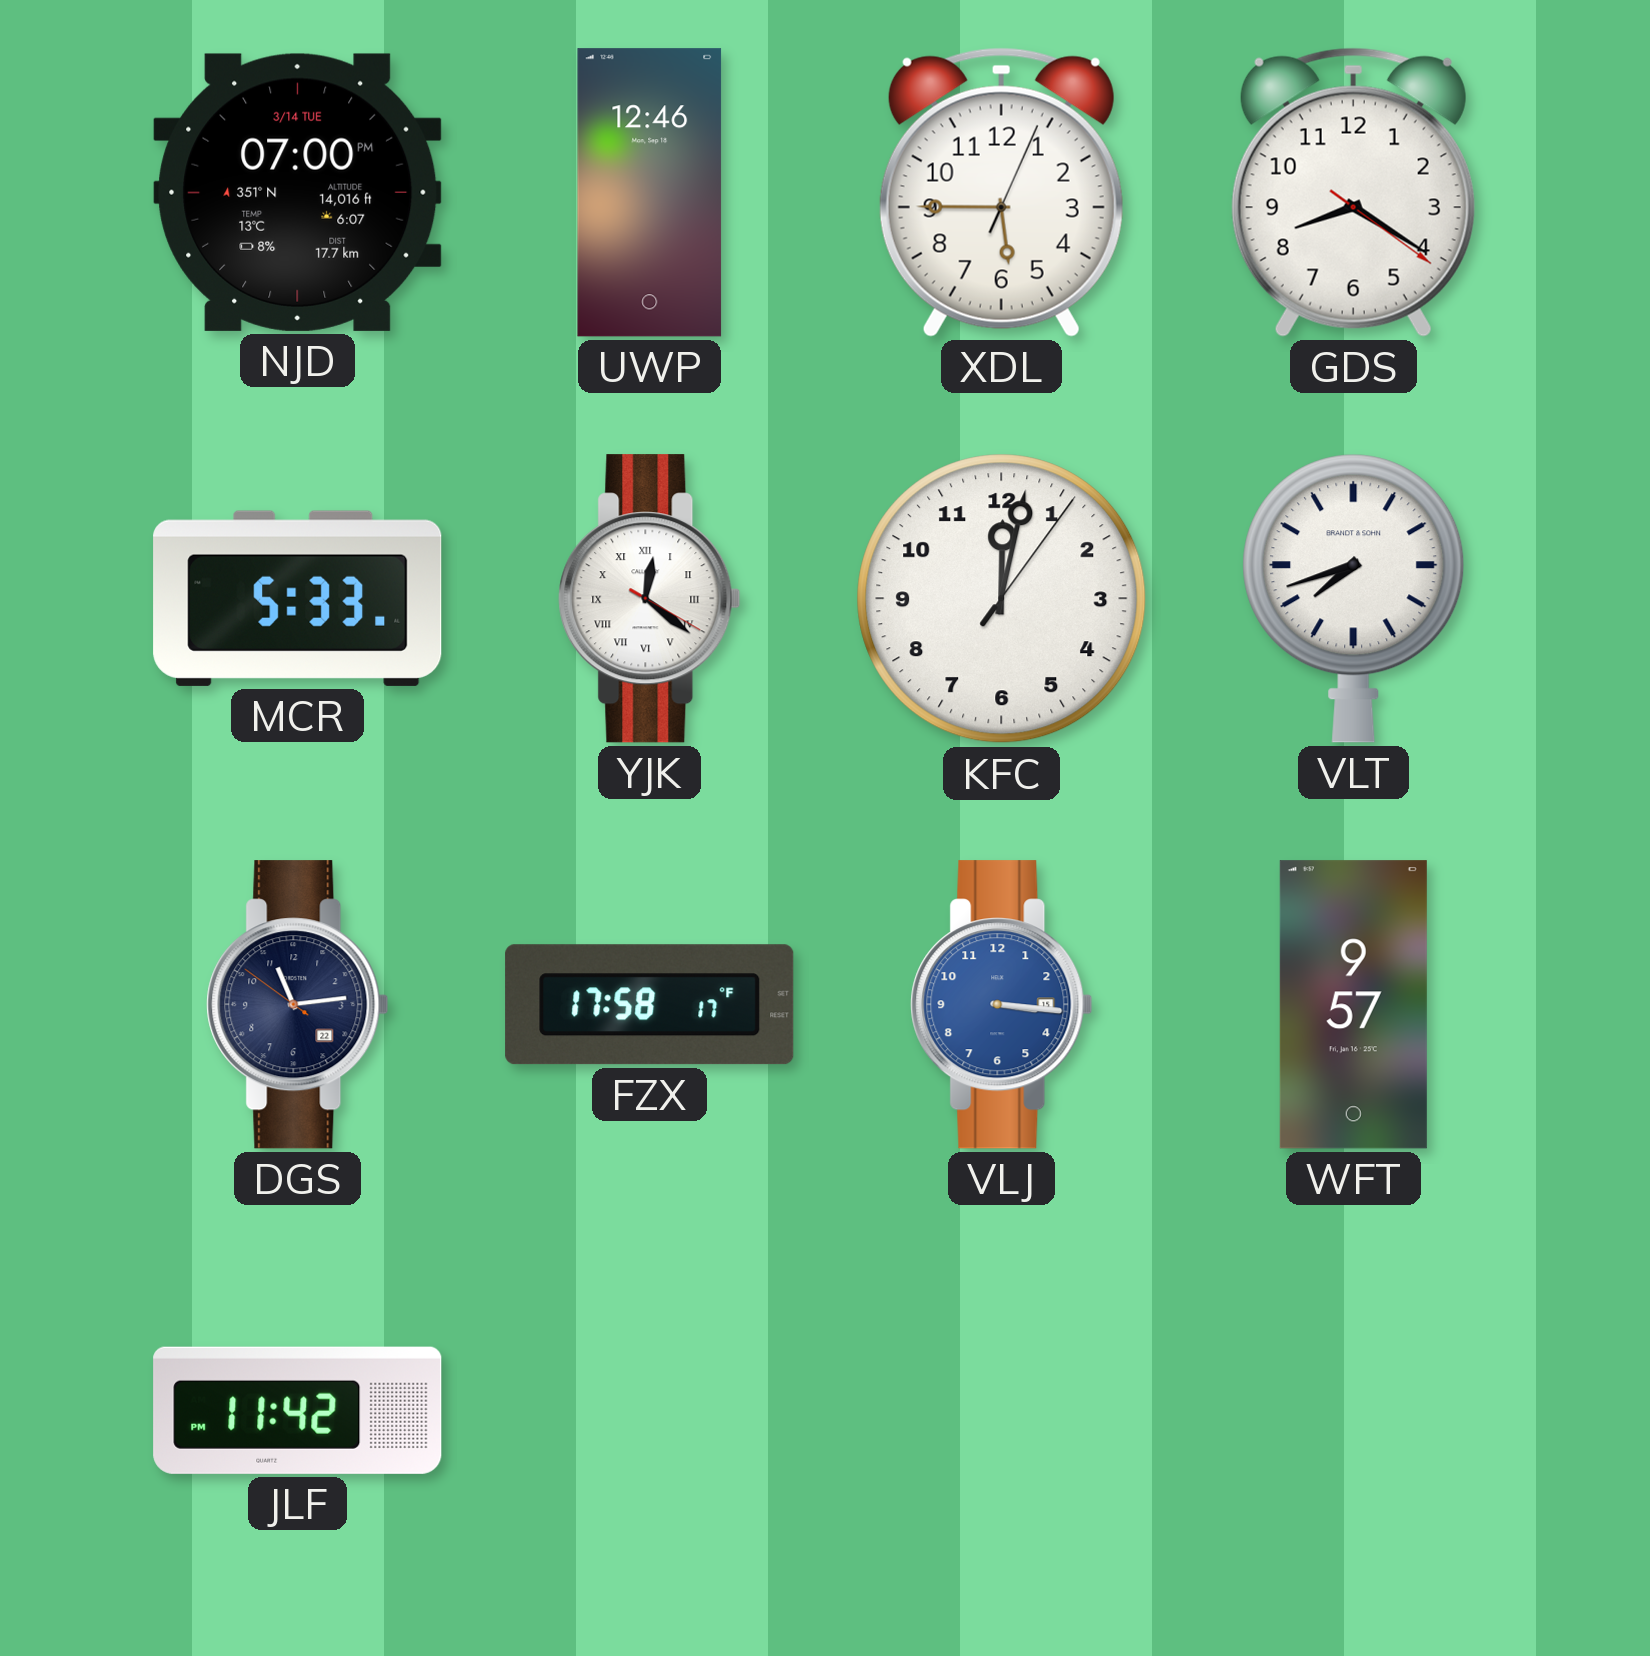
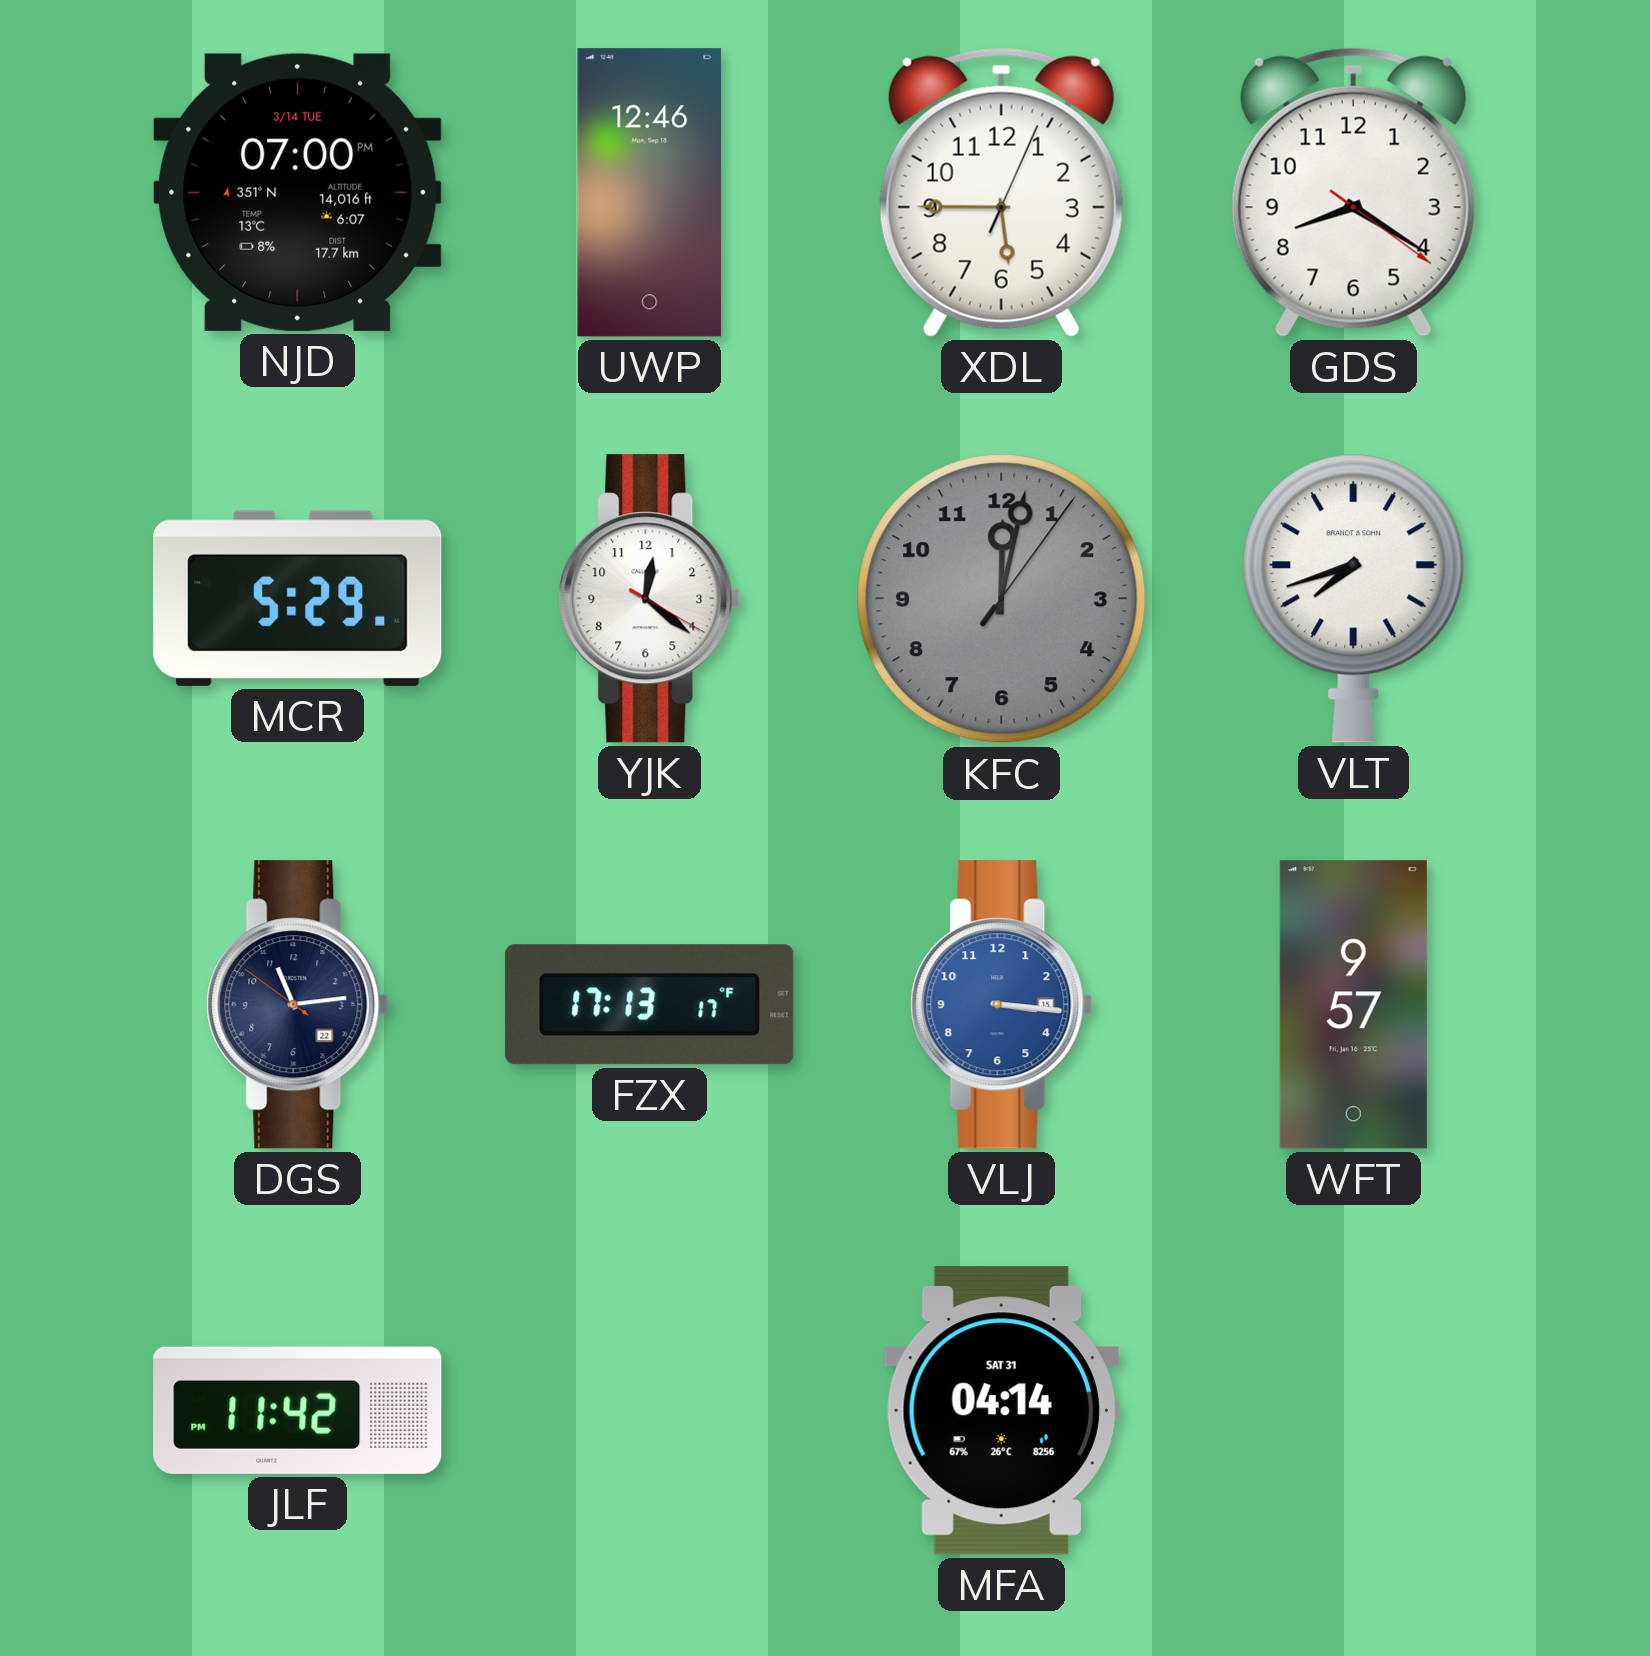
MCR: 5:33 -> 5:29 (298, 598)
YJK numerals: Roman -> Arabic (650, 599)
KFC dial: white -> grey (1002, 599)
FZX: 17:58 -> 17:13 (650, 1005)
MFA: none -> 04:14 (1001, 1411)
